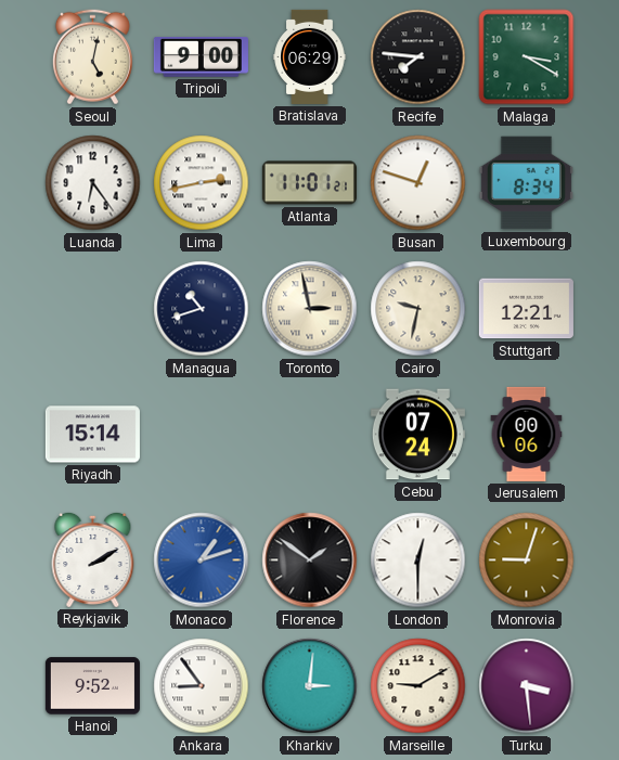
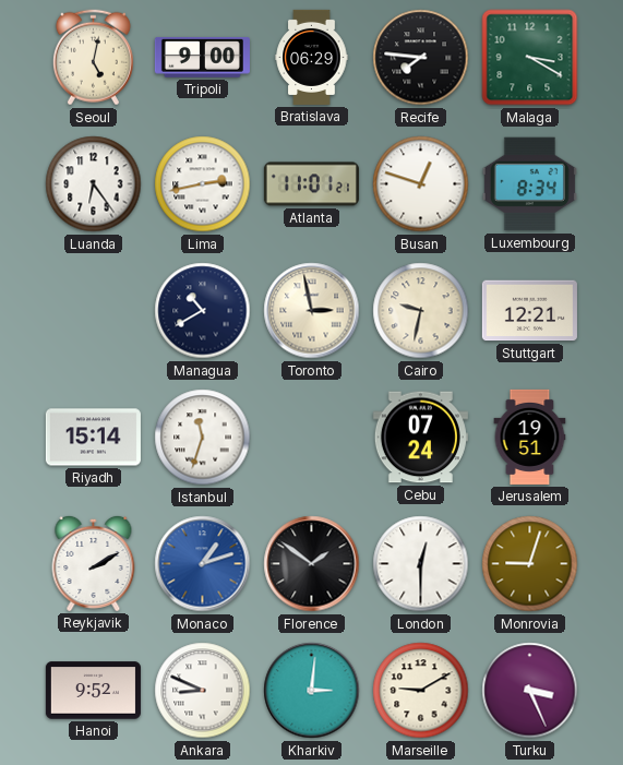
Managua: 10:42 -> 10:40 (203, 311)
Istanbul: none -> 11:33 (203, 438)
Jerusalem: 00:06 -> 19:51 (530, 437)
Ankara: 8:54 -> 8:49 (203, 691)
Turku: 3:29 -> 3:26 (530, 691)
